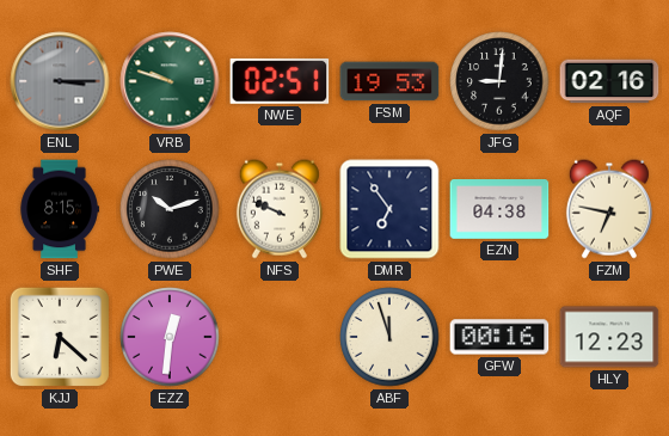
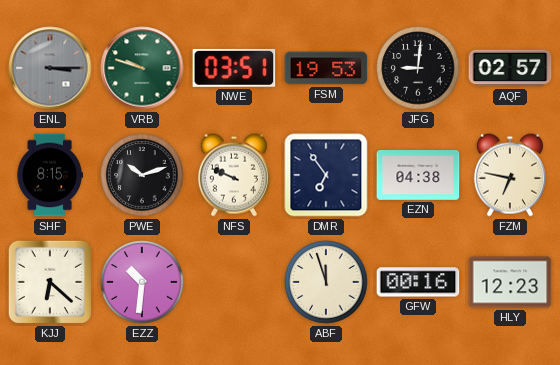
NWE: 02:51 -> 03:51 (234, 68)
AQF: 02:16 -> 02:57 (510, 68)
EZZ: 12:31 -> 10:31 (142, 282)
